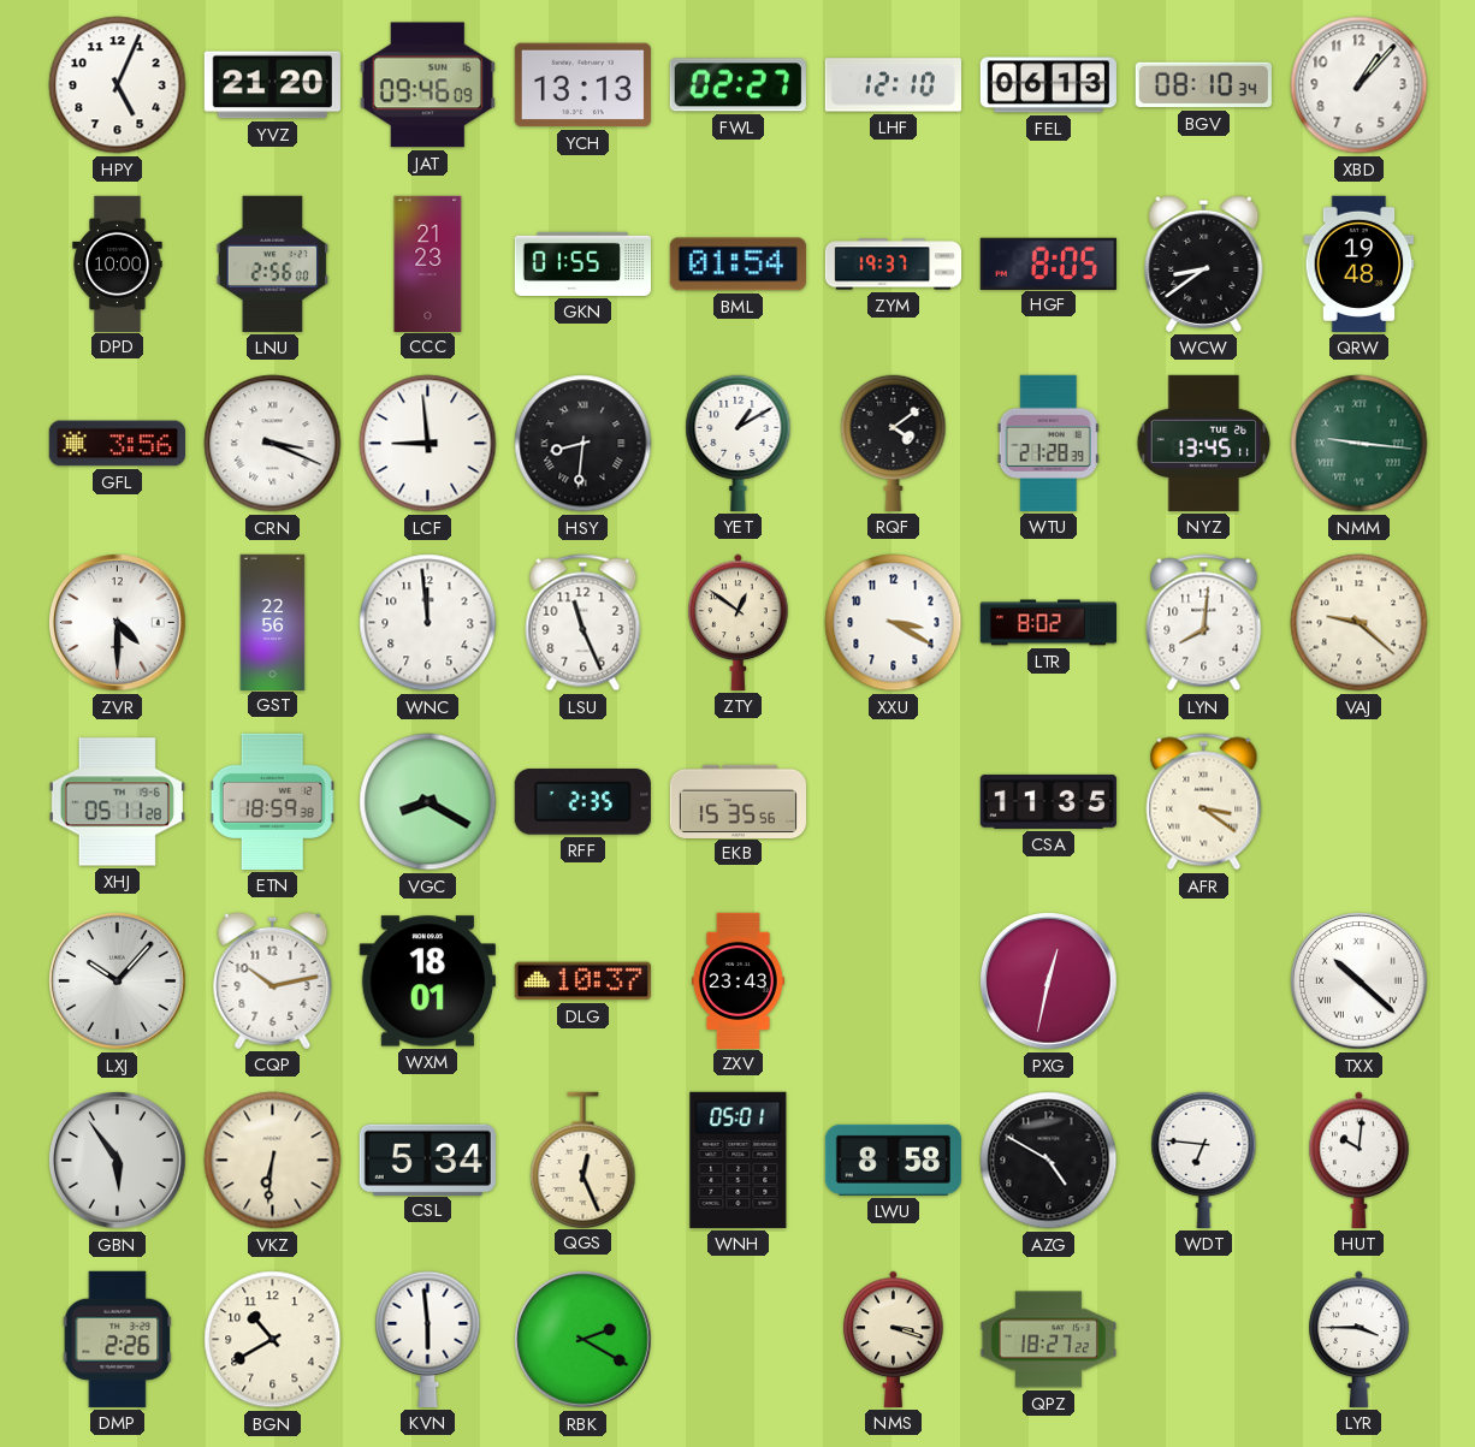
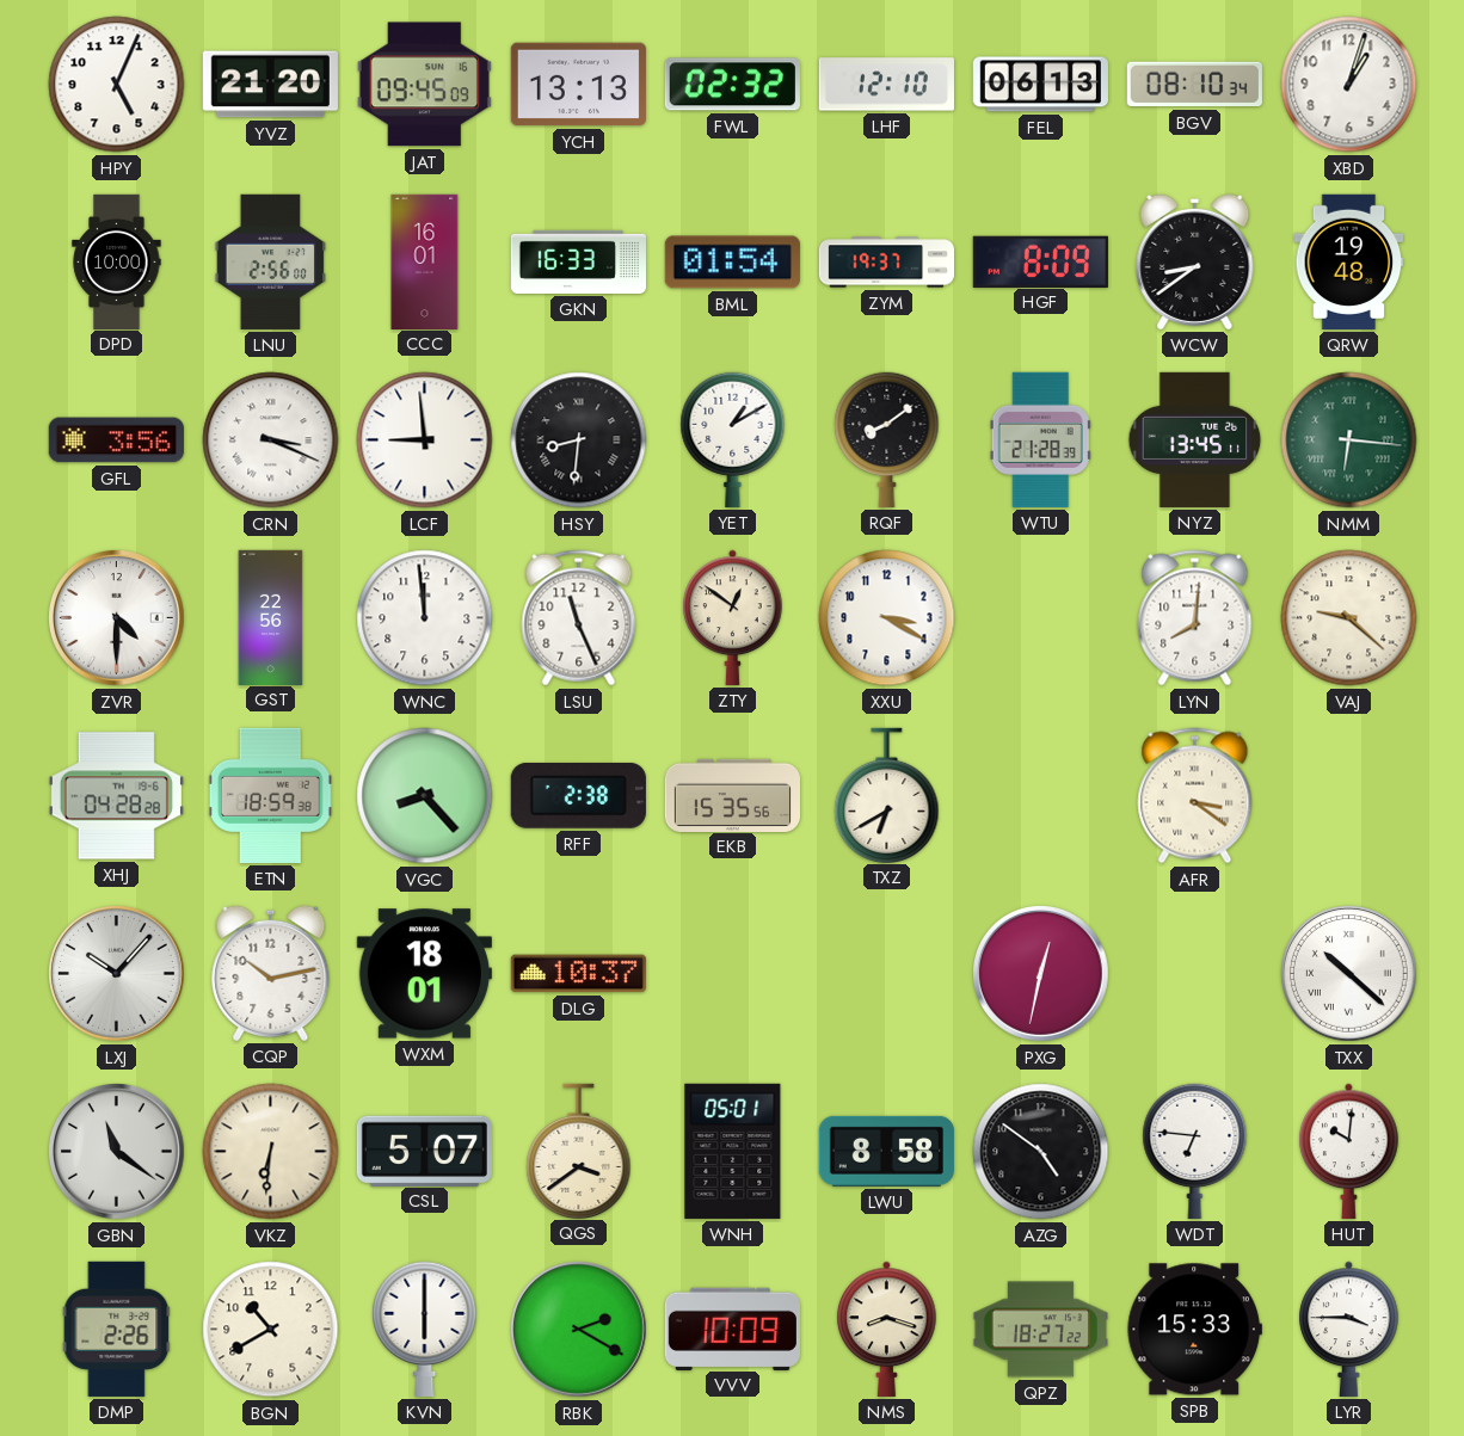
JAT: 09:46 -> 09:45 (424, 85)
FWL: 02:27 -> 02:32 (732, 85)
XBD: 1:07 -> 1:03 (1349, 85)
CCC: 21:23 -> 16:01 (425, 261)
GKN: 01:55 -> 16:33 (578, 261)
HGF: 8:05 -> 8:09 (1040, 261)
RQF: 4:09 -> 8:09 (887, 439)
NMM: 9:16 -> 6:16 (1349, 440)
LTR: 8:02 -> none (1048, 623)
XHJ: 05:11 -> 04:28 (116, 796)
VGC: 8:20 -> 8:23 (425, 796)
RFF: 2:35 -> 2:38 (578, 795)
TXZ: none -> 6:40 (887, 795)
CSA: 11:35 -> none (1048, 801)
ZXV: 23:43 -> none (737, 980)
GBN: 5:54 -> 11:21 (117, 1152)
CSL: 5:34 -> 5:07 (424, 1151)
QGS: 12:26 -> 3:39 (579, 1151)
AZG: 4:50 -> 4:51 (1041, 1152)
KVN: 5:59 -> 6:00 (425, 1329)
VVV: none -> 10:09 (732, 1329)
NMS: 3:18 -> 8:18 (887, 1329)
SPB: none -> 15:33 (1194, 1330)
